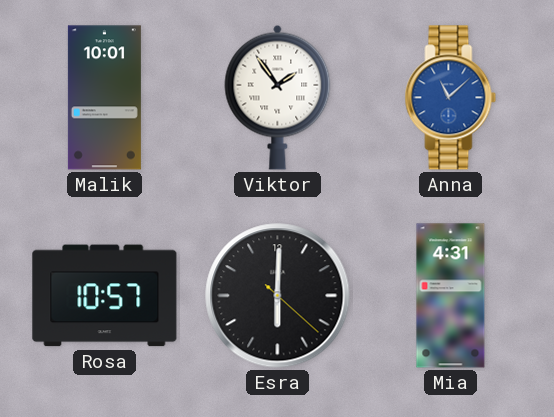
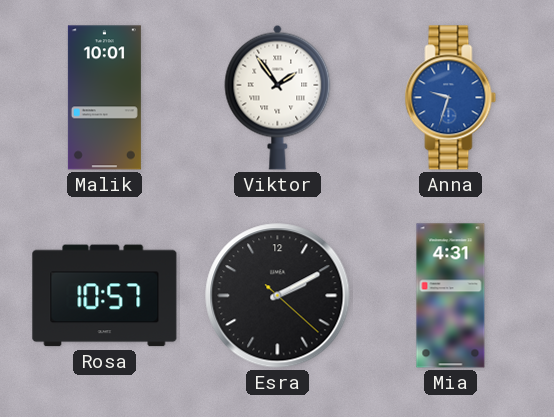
Anna: 11:08 -> 9:33 (451, 98)
Esra: 6:00 -> 2:10 (278, 296)
